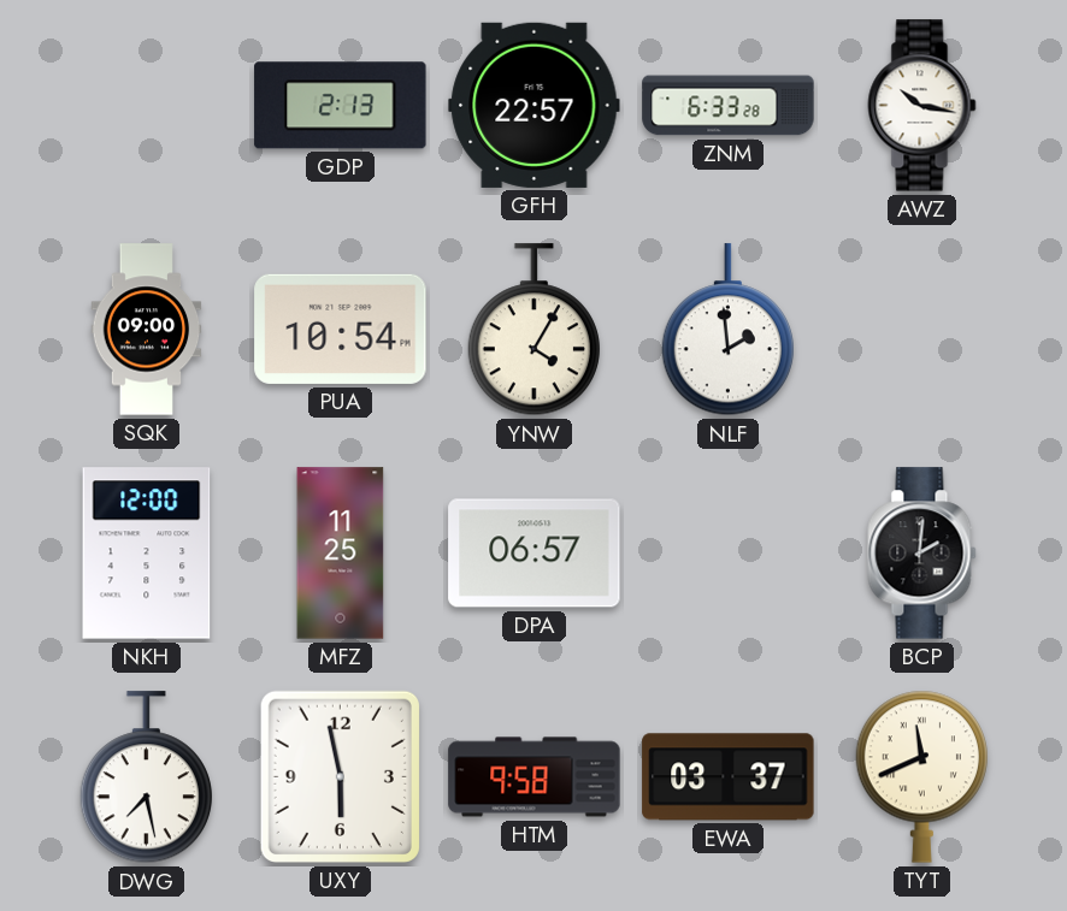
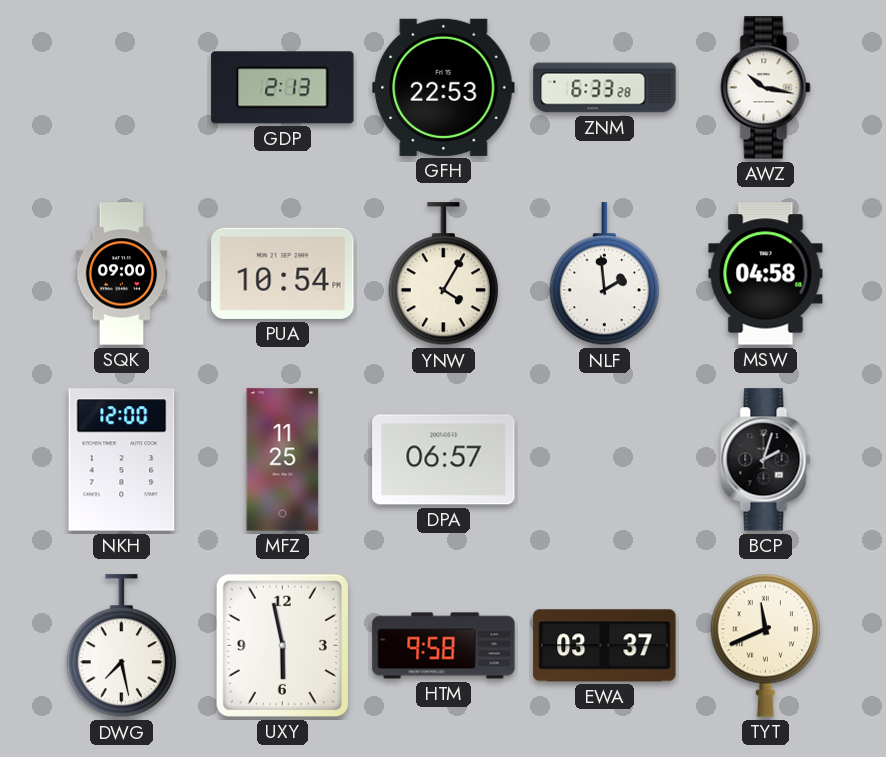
GFH: 22:57 -> 22:53 (444, 87)
MSW: none -> 04:58 (766, 274)
BCP: 2:01 -> 2:03 (766, 460)
